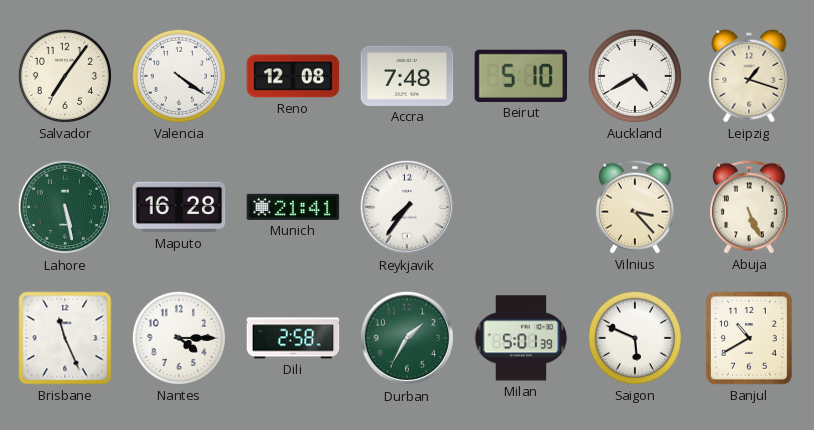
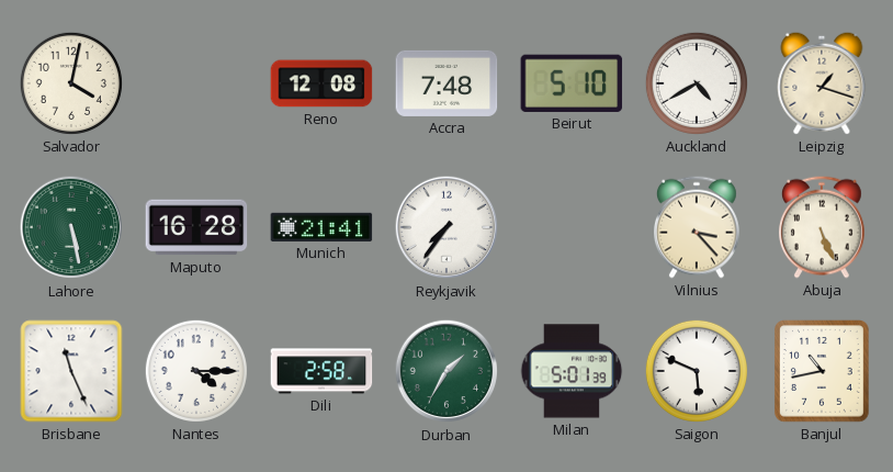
Salvador: 7:06 -> 4:02 (71, 83)
Valencia: 4:21 -> none (179, 76)
Banjul: 10:40 -> 10:43 (823, 372)
